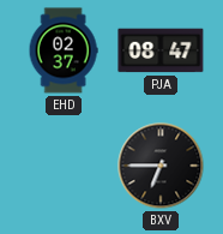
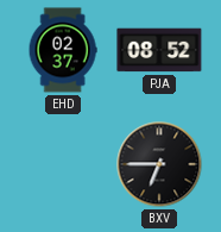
PJA: 08:47 -> 08:52 (159, 50)
